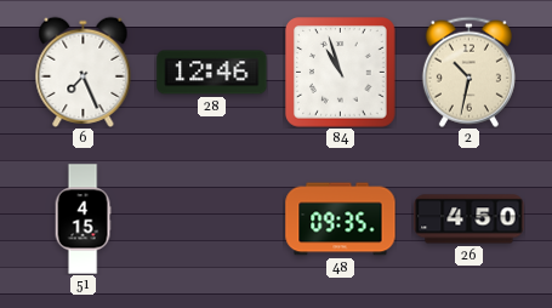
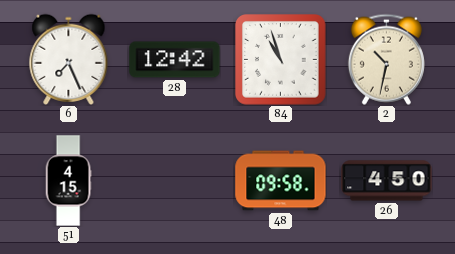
28: 12:46 -> 12:42 (175, 60)
48: 09:35 -> 09:58 (281, 181)
